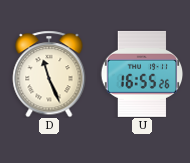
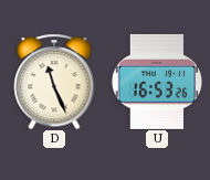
U: 16:55 -> 16:53 (157, 82)
